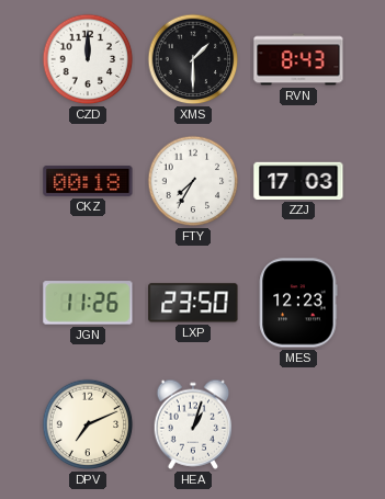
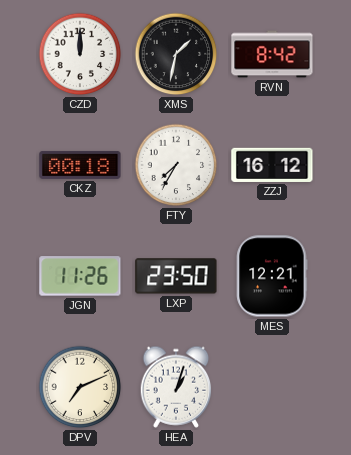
XMS: 1:30 -> 1:32 (176, 54)
RVN: 8:43 -> 8:42 (272, 54)
ZZJ: 17:03 -> 16:12 (272, 165)
MES: 12:23 -> 12:21 (272, 276)
